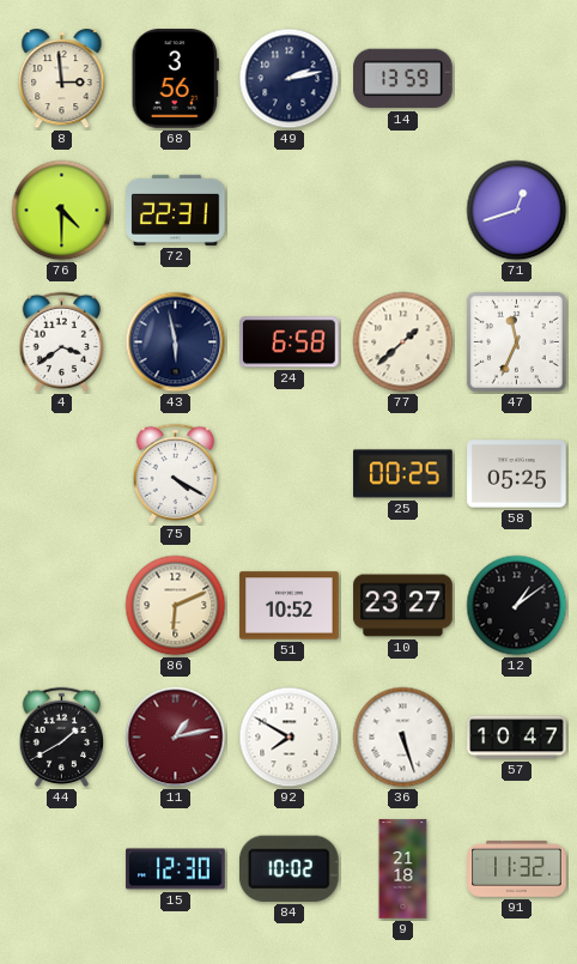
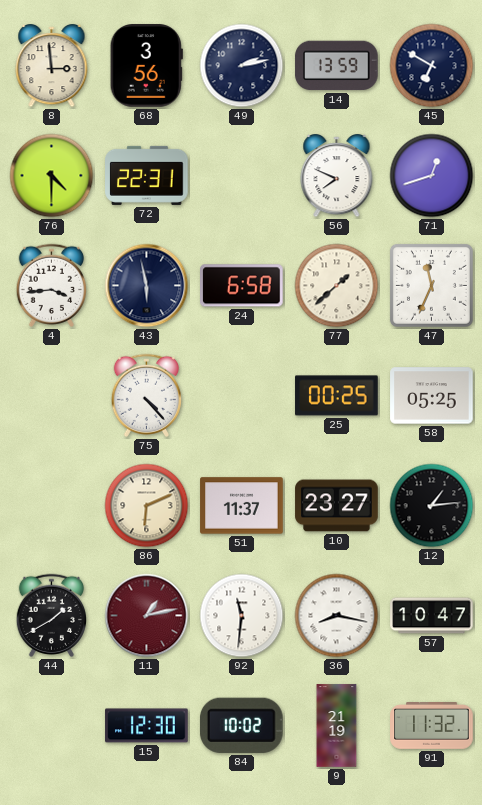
45: none -> 6:50 (432, 66)
56: none -> 7:49 (337, 177)
4: 3:39 -> 3:44 (52, 285)
75: 4:20 -> 4:23 (147, 395)
51: 10:52 -> 11:37 (242, 506)
12: 1:09 -> 1:14 (432, 506)
92: 7:50 -> 11:31 (242, 616)
36: 5:27 -> 8:17 (337, 616)
9: 21:18 -> 21:19 (337, 726)
